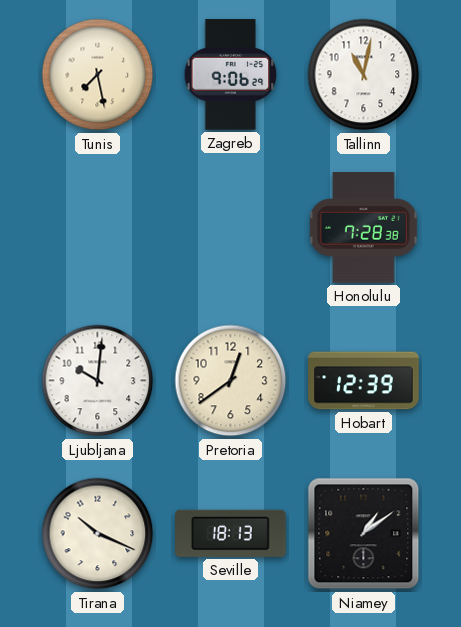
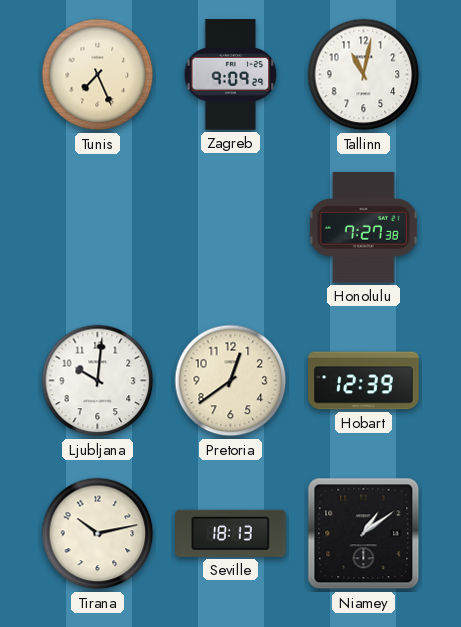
Tunis: 7:28 -> 7:26 (98, 75)
Zagreb: 9:06 -> 9:09 (231, 75)
Honolulu: 7:28 -> 7:27 (363, 228)
Tirana: 10:19 -> 10:13 (98, 534)
